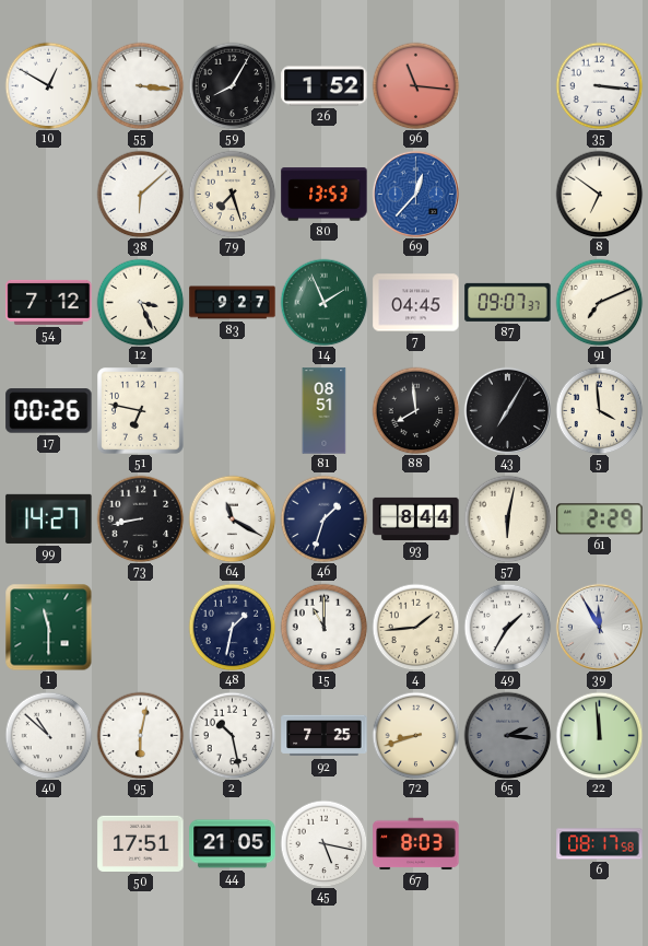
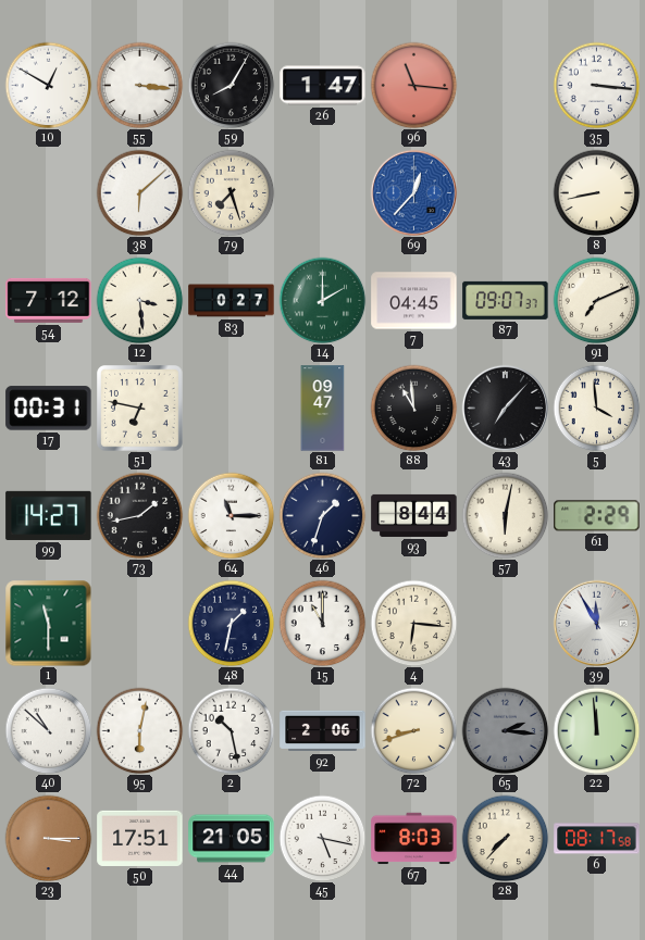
26: 1:52 -> 1:47 (323, 86)
80: 13:53 -> none (325, 195)
8: 6:51 -> 8:43 (596, 192)
12: 3:26 -> 3:29 (139, 300)
83: 9:27 -> 0:27 (232, 301)
14: 1:56 -> 2:00 (322, 300)
17: 00:26 -> 00:31 (49, 409)
81: 08:51 -> 09:47 (323, 409)
88: 7:59 -> 10:59 (413, 408)
43: 7:05 -> 7:07 (505, 408)
73: 8:43 -> 1:43 (139, 515)
64: 11:20 -> 11:15 (231, 515)
4: 1:44 -> 6:16 (413, 623)
49: 1:35 -> none (507, 627)
92: 7:25 -> 2:06 (323, 731)
23: none -> 3:15 (48, 838)
28: none -> 7:37 (505, 838)
